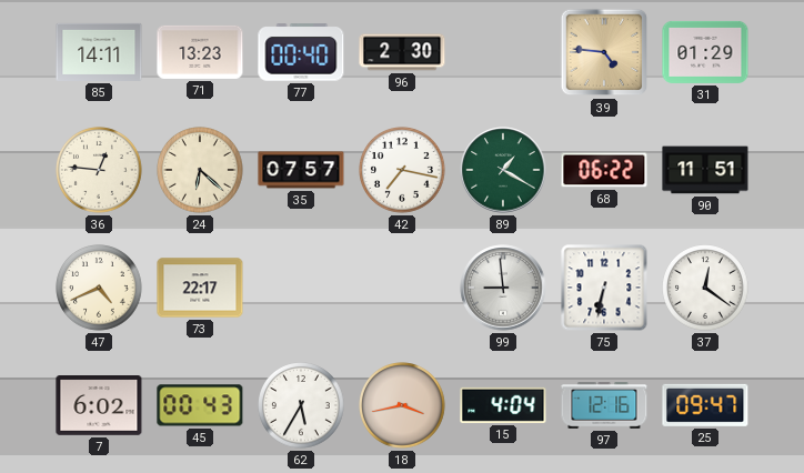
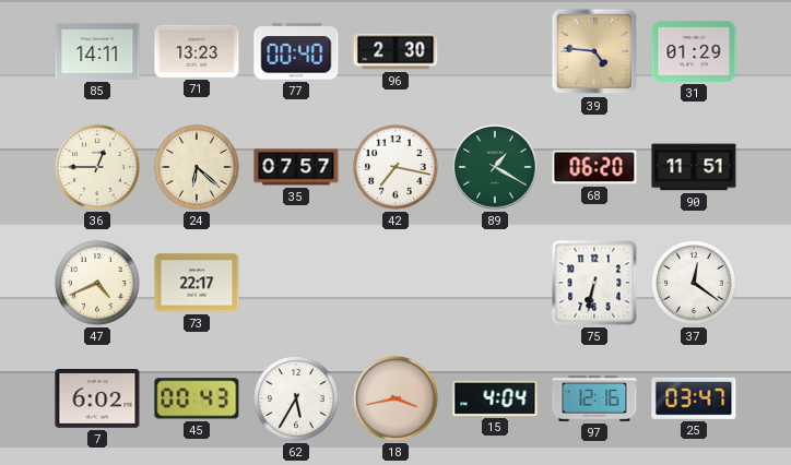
36: 12:46 -> 12:45 (98, 168)
68: 06:22 -> 06:20 (594, 167)
99: 8:59 -> none (503, 288)
25: 09:47 -> 03:47 (694, 398)
